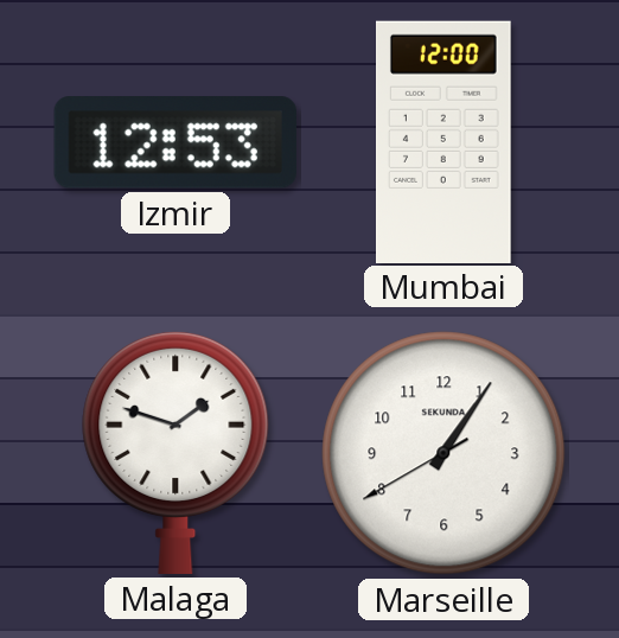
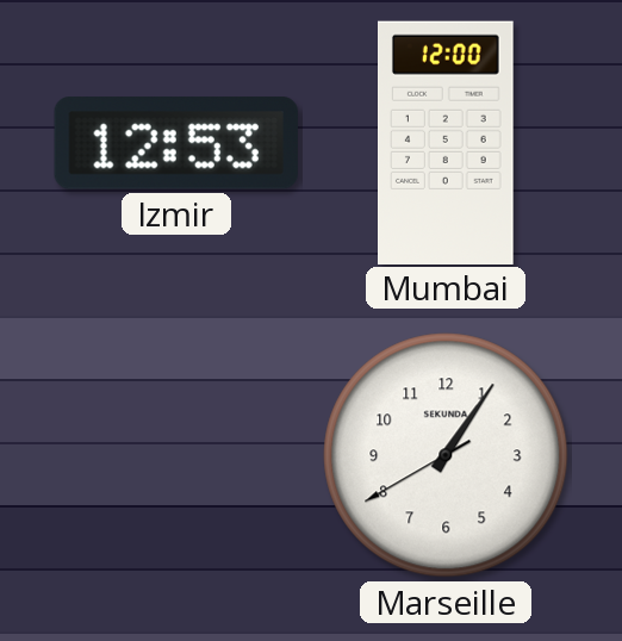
Malaga: 1:48 -> none (176, 452)
